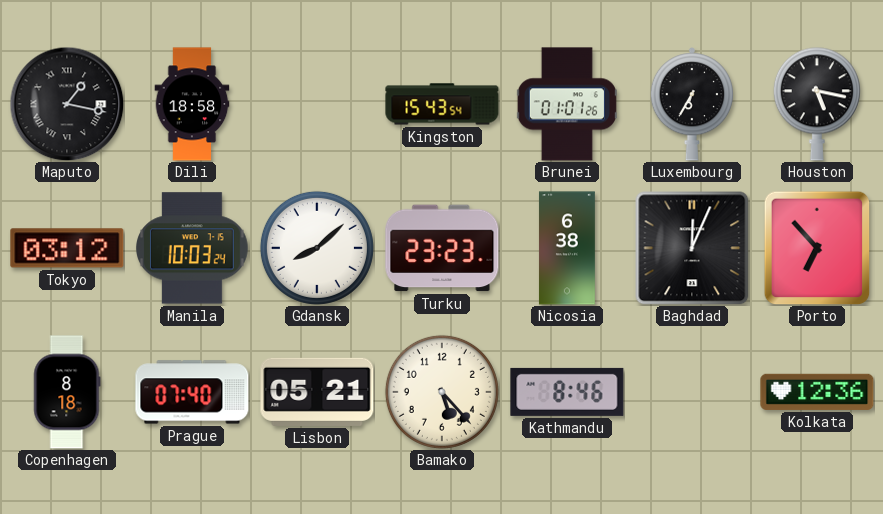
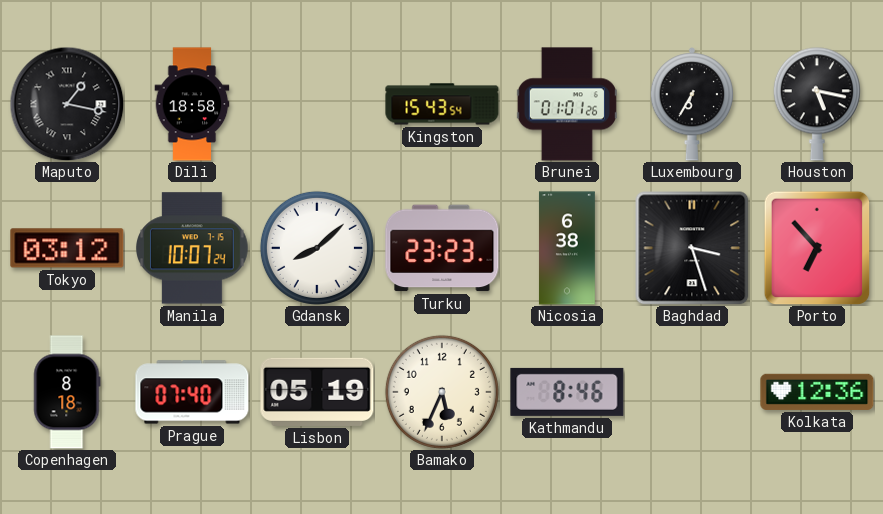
Manila: 10:03 -> 10:07 (193, 248)
Baghdad: 12:04 -> 3:27 (692, 248)
Lisbon: 05:21 -> 05:19 (317, 392)
Bamako: 5:23 -> 5:34 (442, 392)
